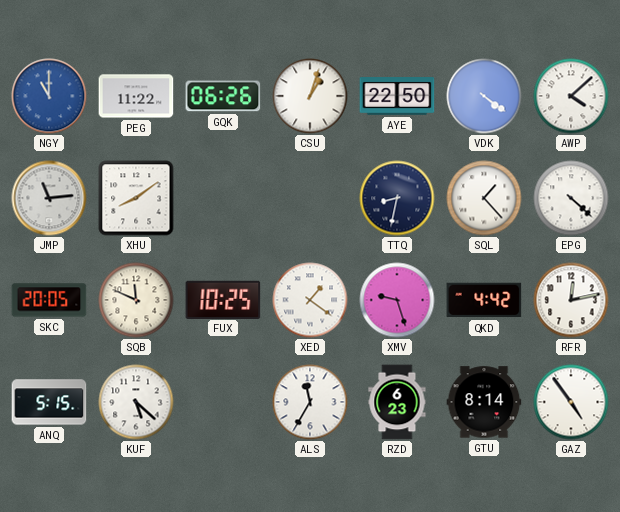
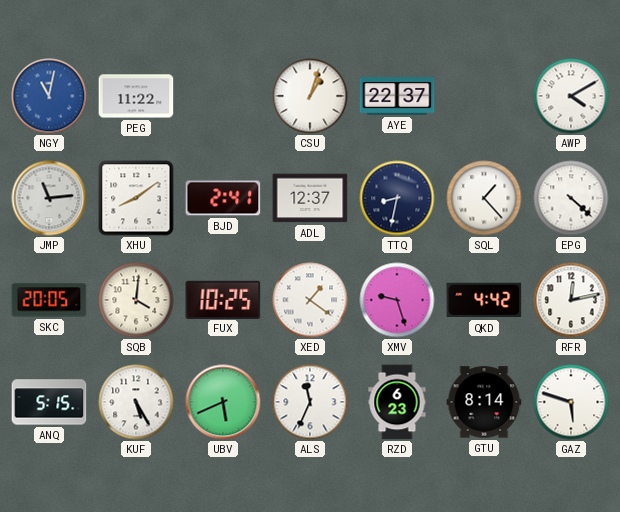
NGY: 11:00 -> 11:02 (49, 96)
GQK: 06:26 -> none (223, 96)
AYE: 22:50 -> 22:37 (397, 96)
VDK: 4:21 -> none (484, 96)
AWP: 4:08 -> 4:10 (571, 96)
BJD: none -> 2:41 (223, 198)
ADL: none -> 12:37 (310, 198)
SQB: 11:49 -> 4:01 (136, 300)
KUF: 5:22 -> 5:25 (136, 402)
UBV: none -> 5:41 (223, 402)
ALS: 11:35 -> 11:34 (310, 402)
GAZ: 4:54 -> 5:48 (571, 402)
